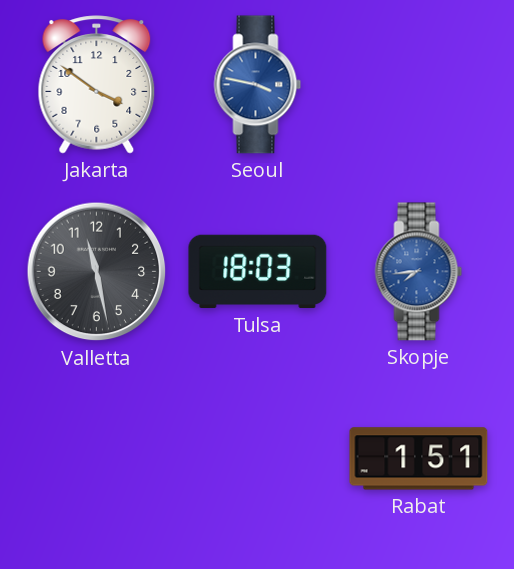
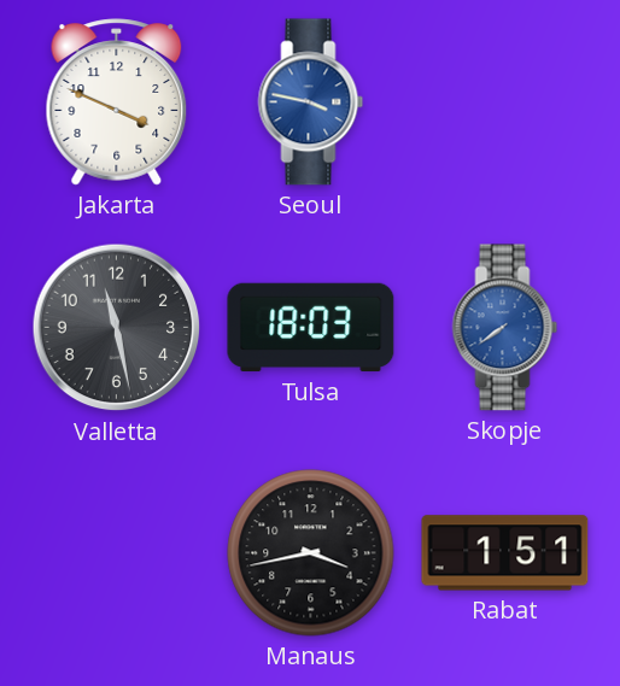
Jakarta: 3:51 -> 3:49 (117, 102)
Skopje: 7:44 -> 7:39 (505, 328)
Manaus: none -> 3:43 (311, 553)
